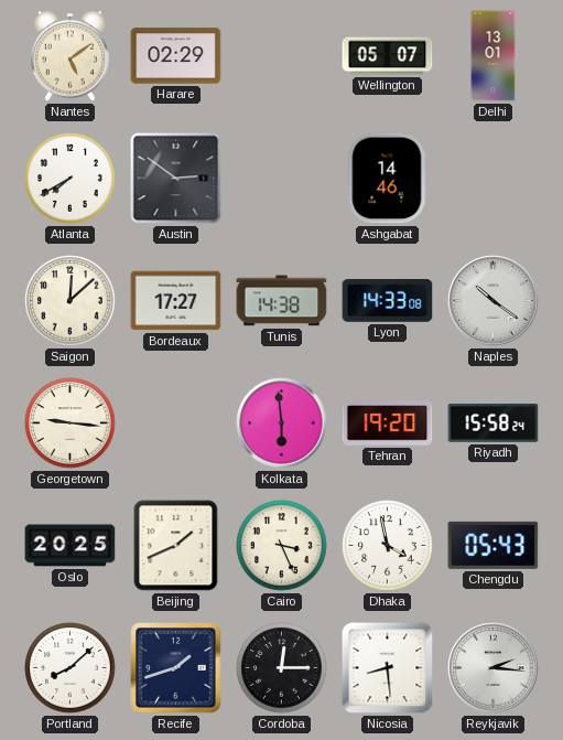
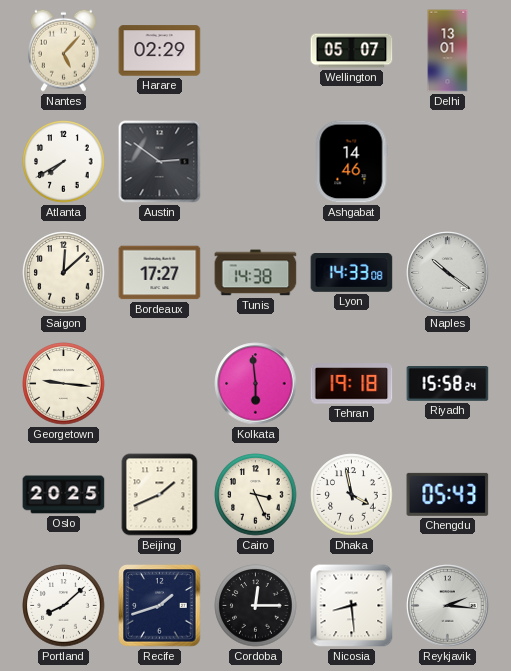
Nantes: 5:09 -> 5:07 (63, 50)
Tehran: 19:20 -> 19:18 (352, 384)
